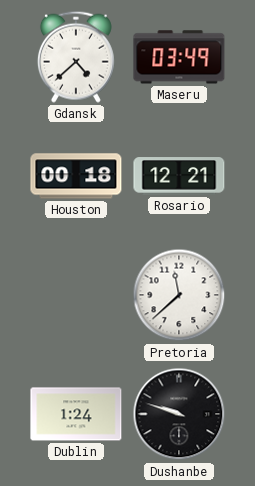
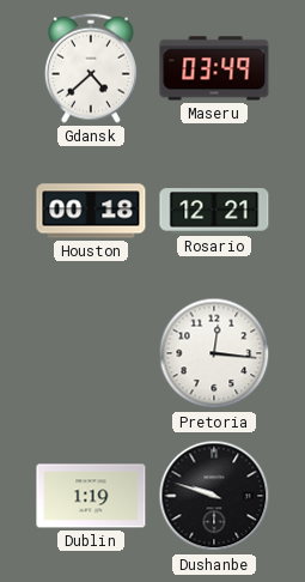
Pretoria: 11:38 -> 12:16 (214, 353)
Dublin: 1:24 -> 1:19 (91, 496)
